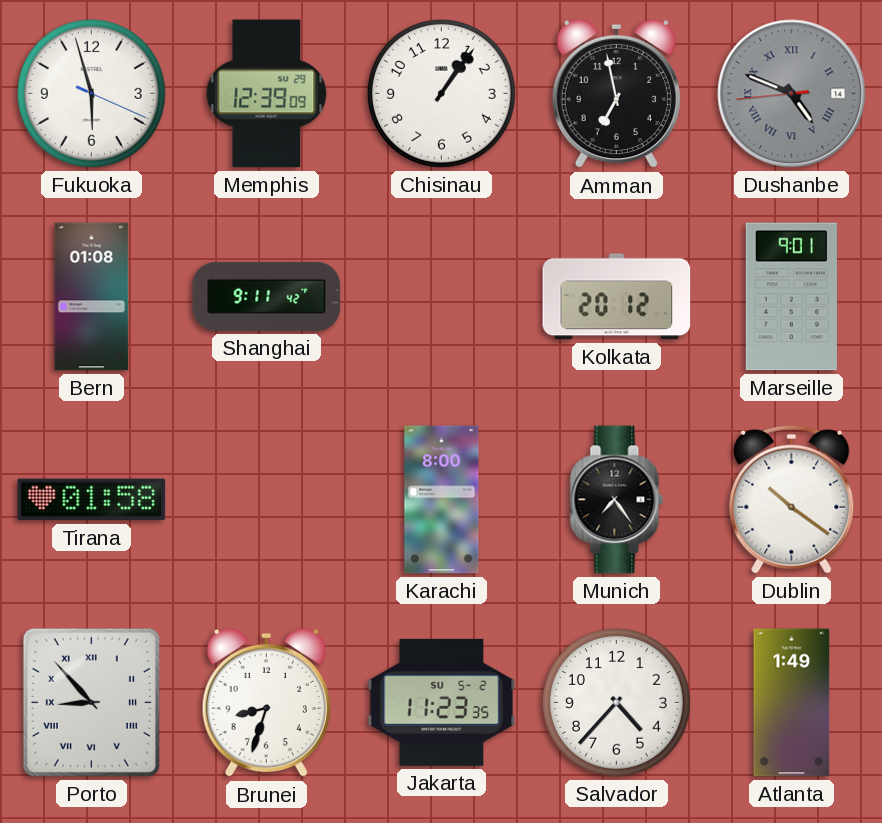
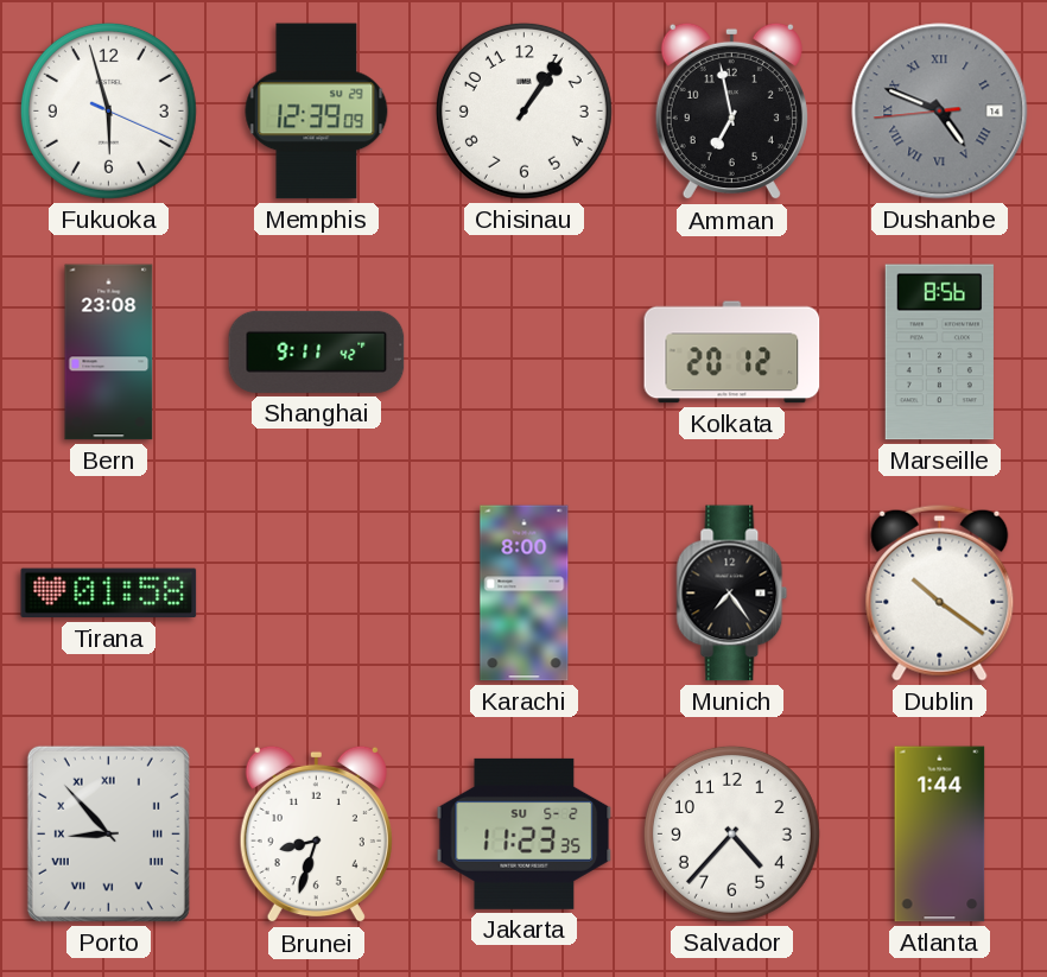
Bern: 01:08 -> 23:08 (109, 353)
Marseille: 9:01 -> 8:56 (939, 353)
Atlanta: 1:49 -> 1:44 (940, 835)
